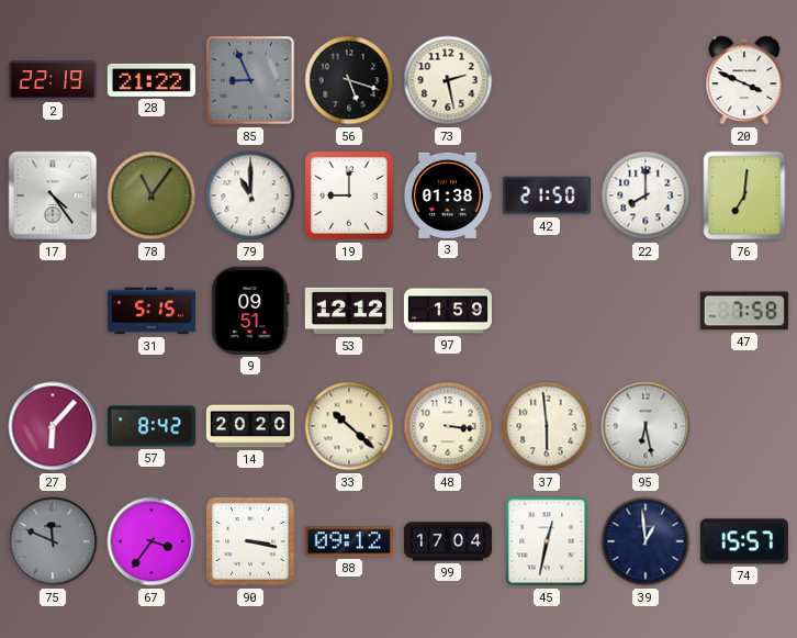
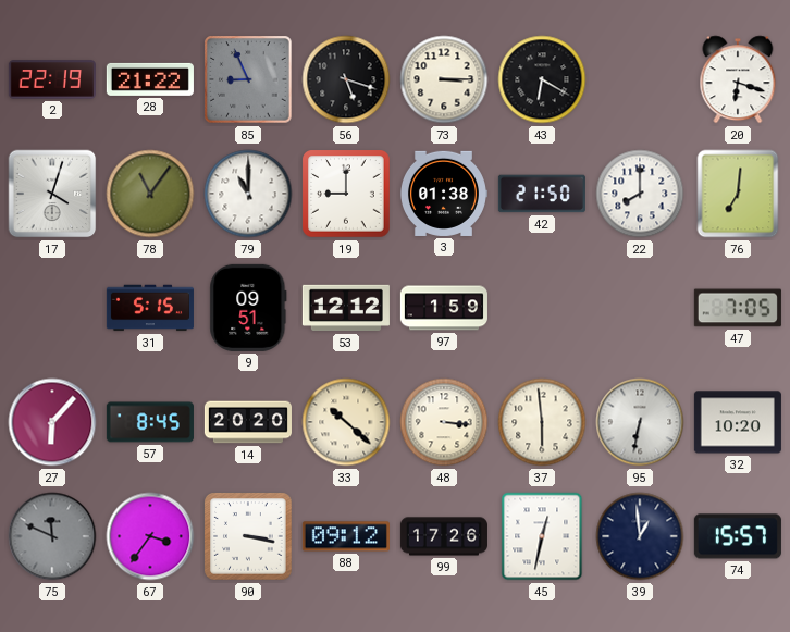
73: 2:28 -> 3:15 (444, 79)
43: none -> 6:20 (542, 79)
20: 3:49 -> 6:18 (738, 79)
17: 4:24 -> 4:03 (52, 194)
47: 7:58 -> 7:05 (738, 308)
57: 8:42 -> 8:45 (150, 422)
95: 6:28 -> 6:32 (640, 422)
32: none -> 10:20 (738, 422)
99: 17:04 -> 17:26 (444, 536)
